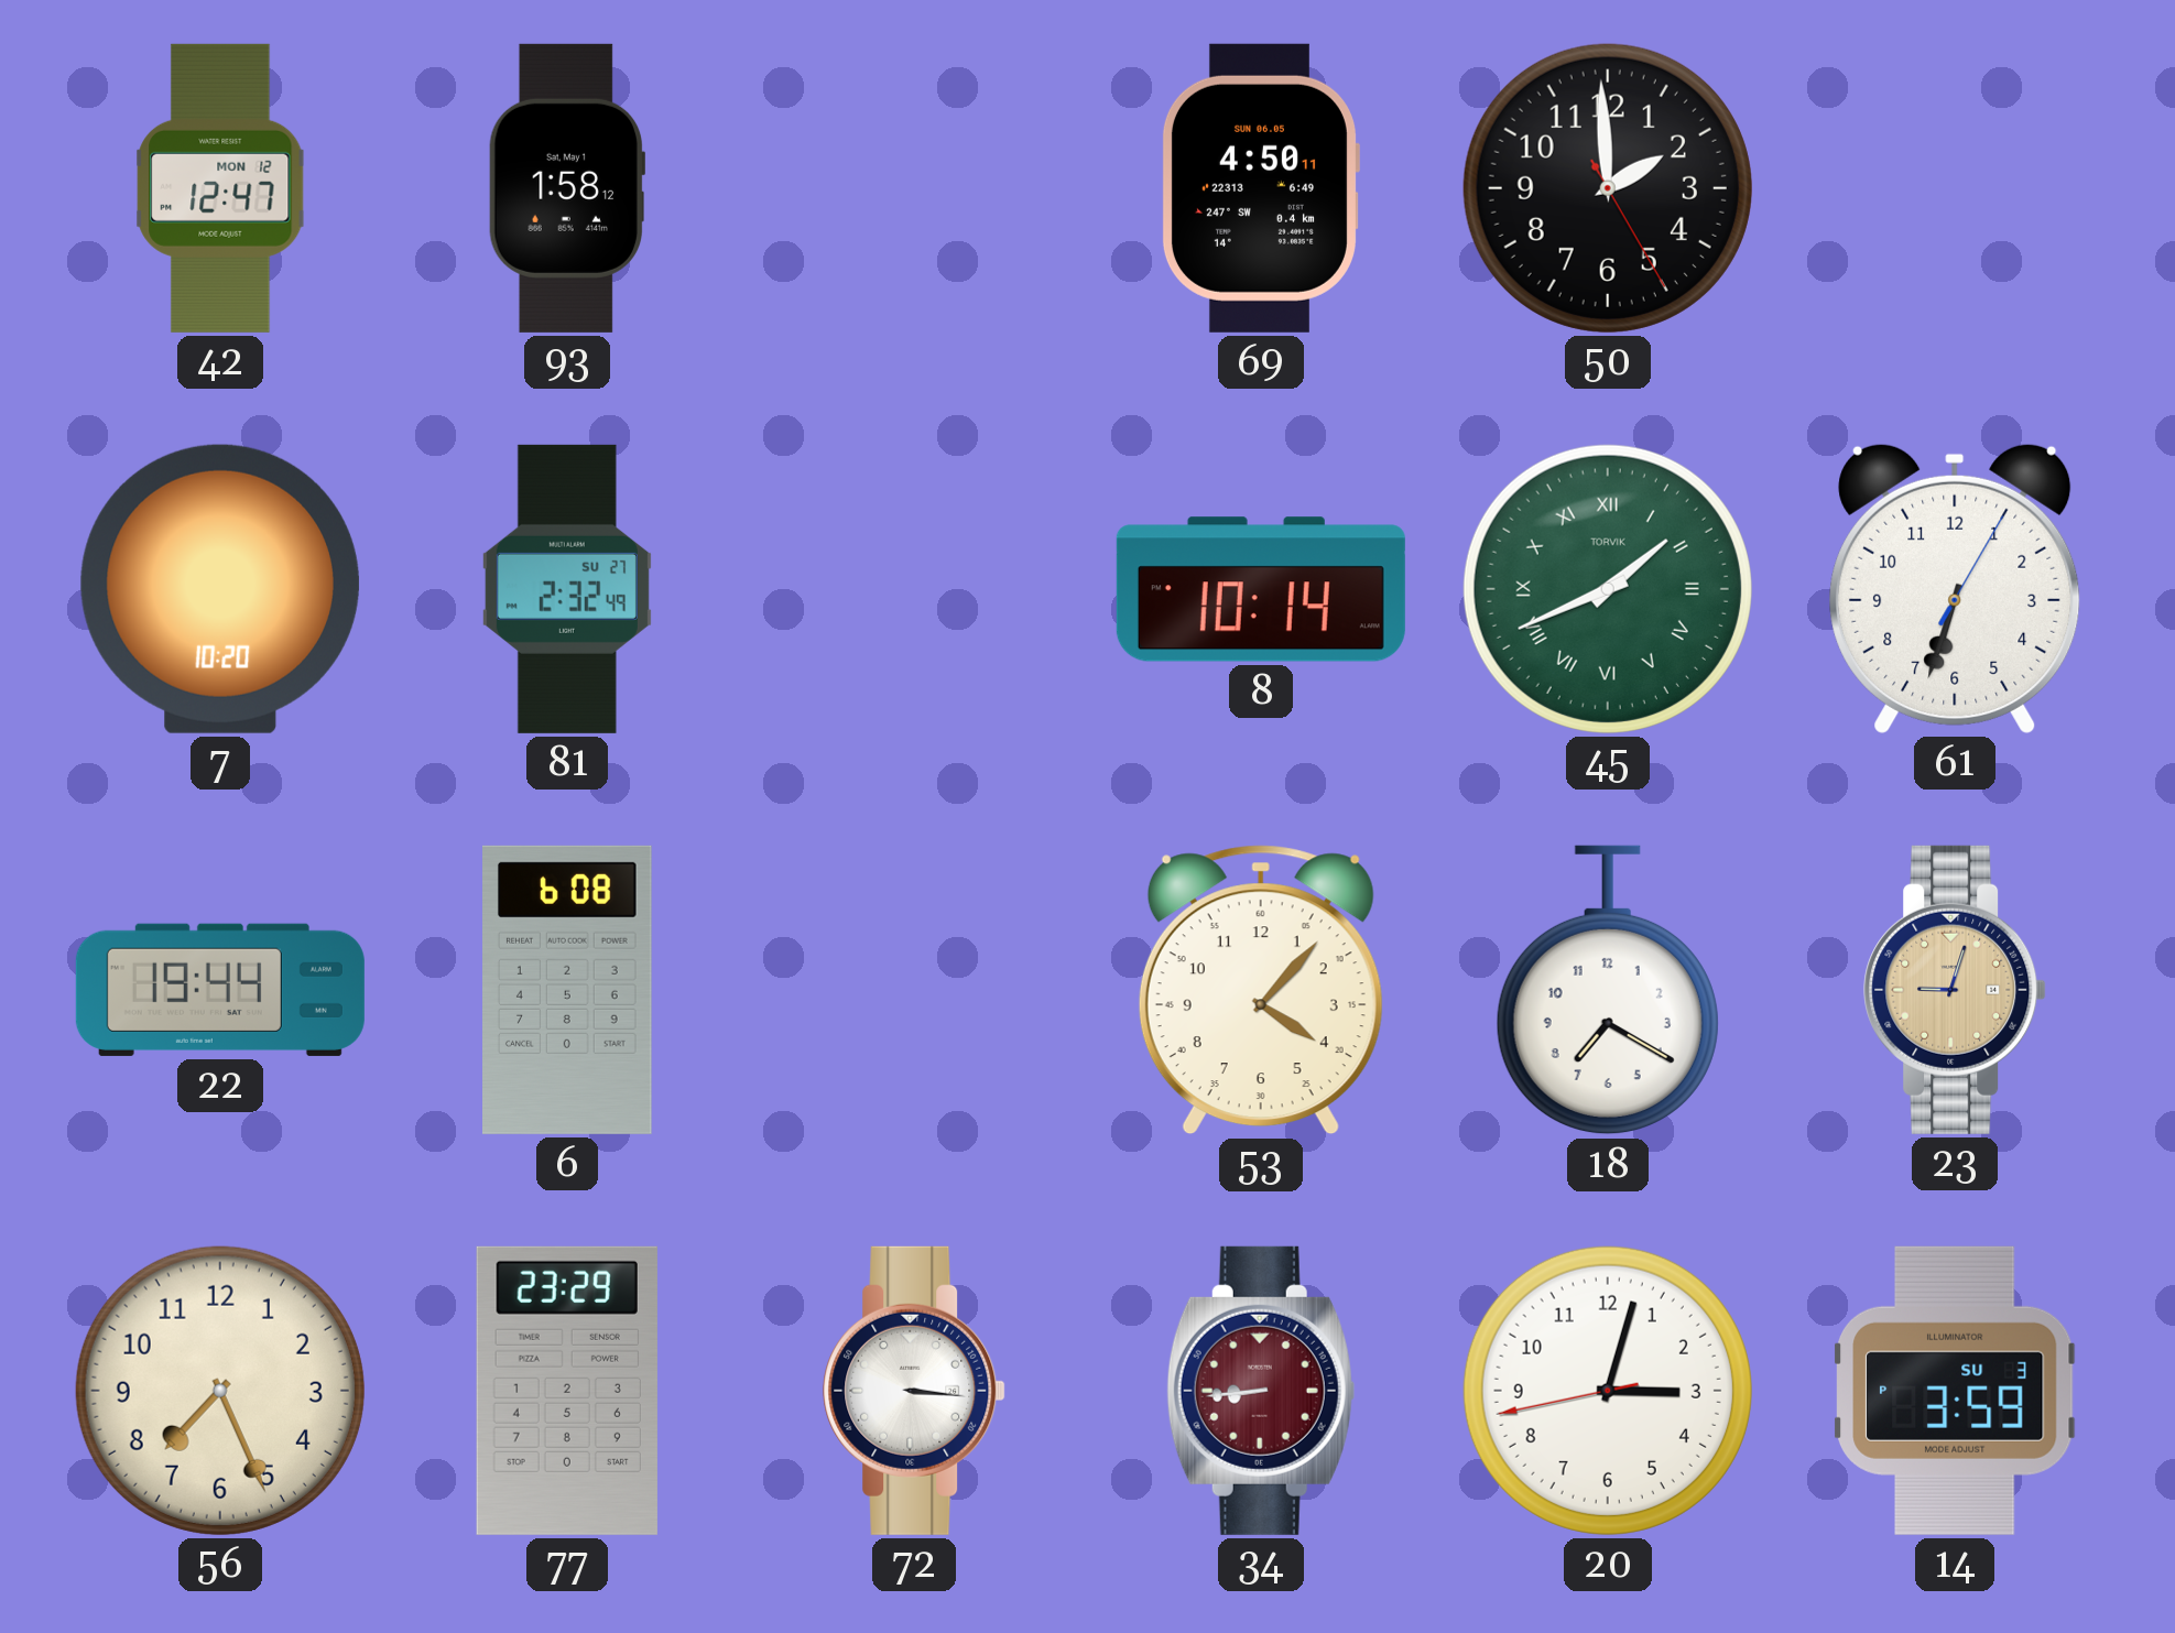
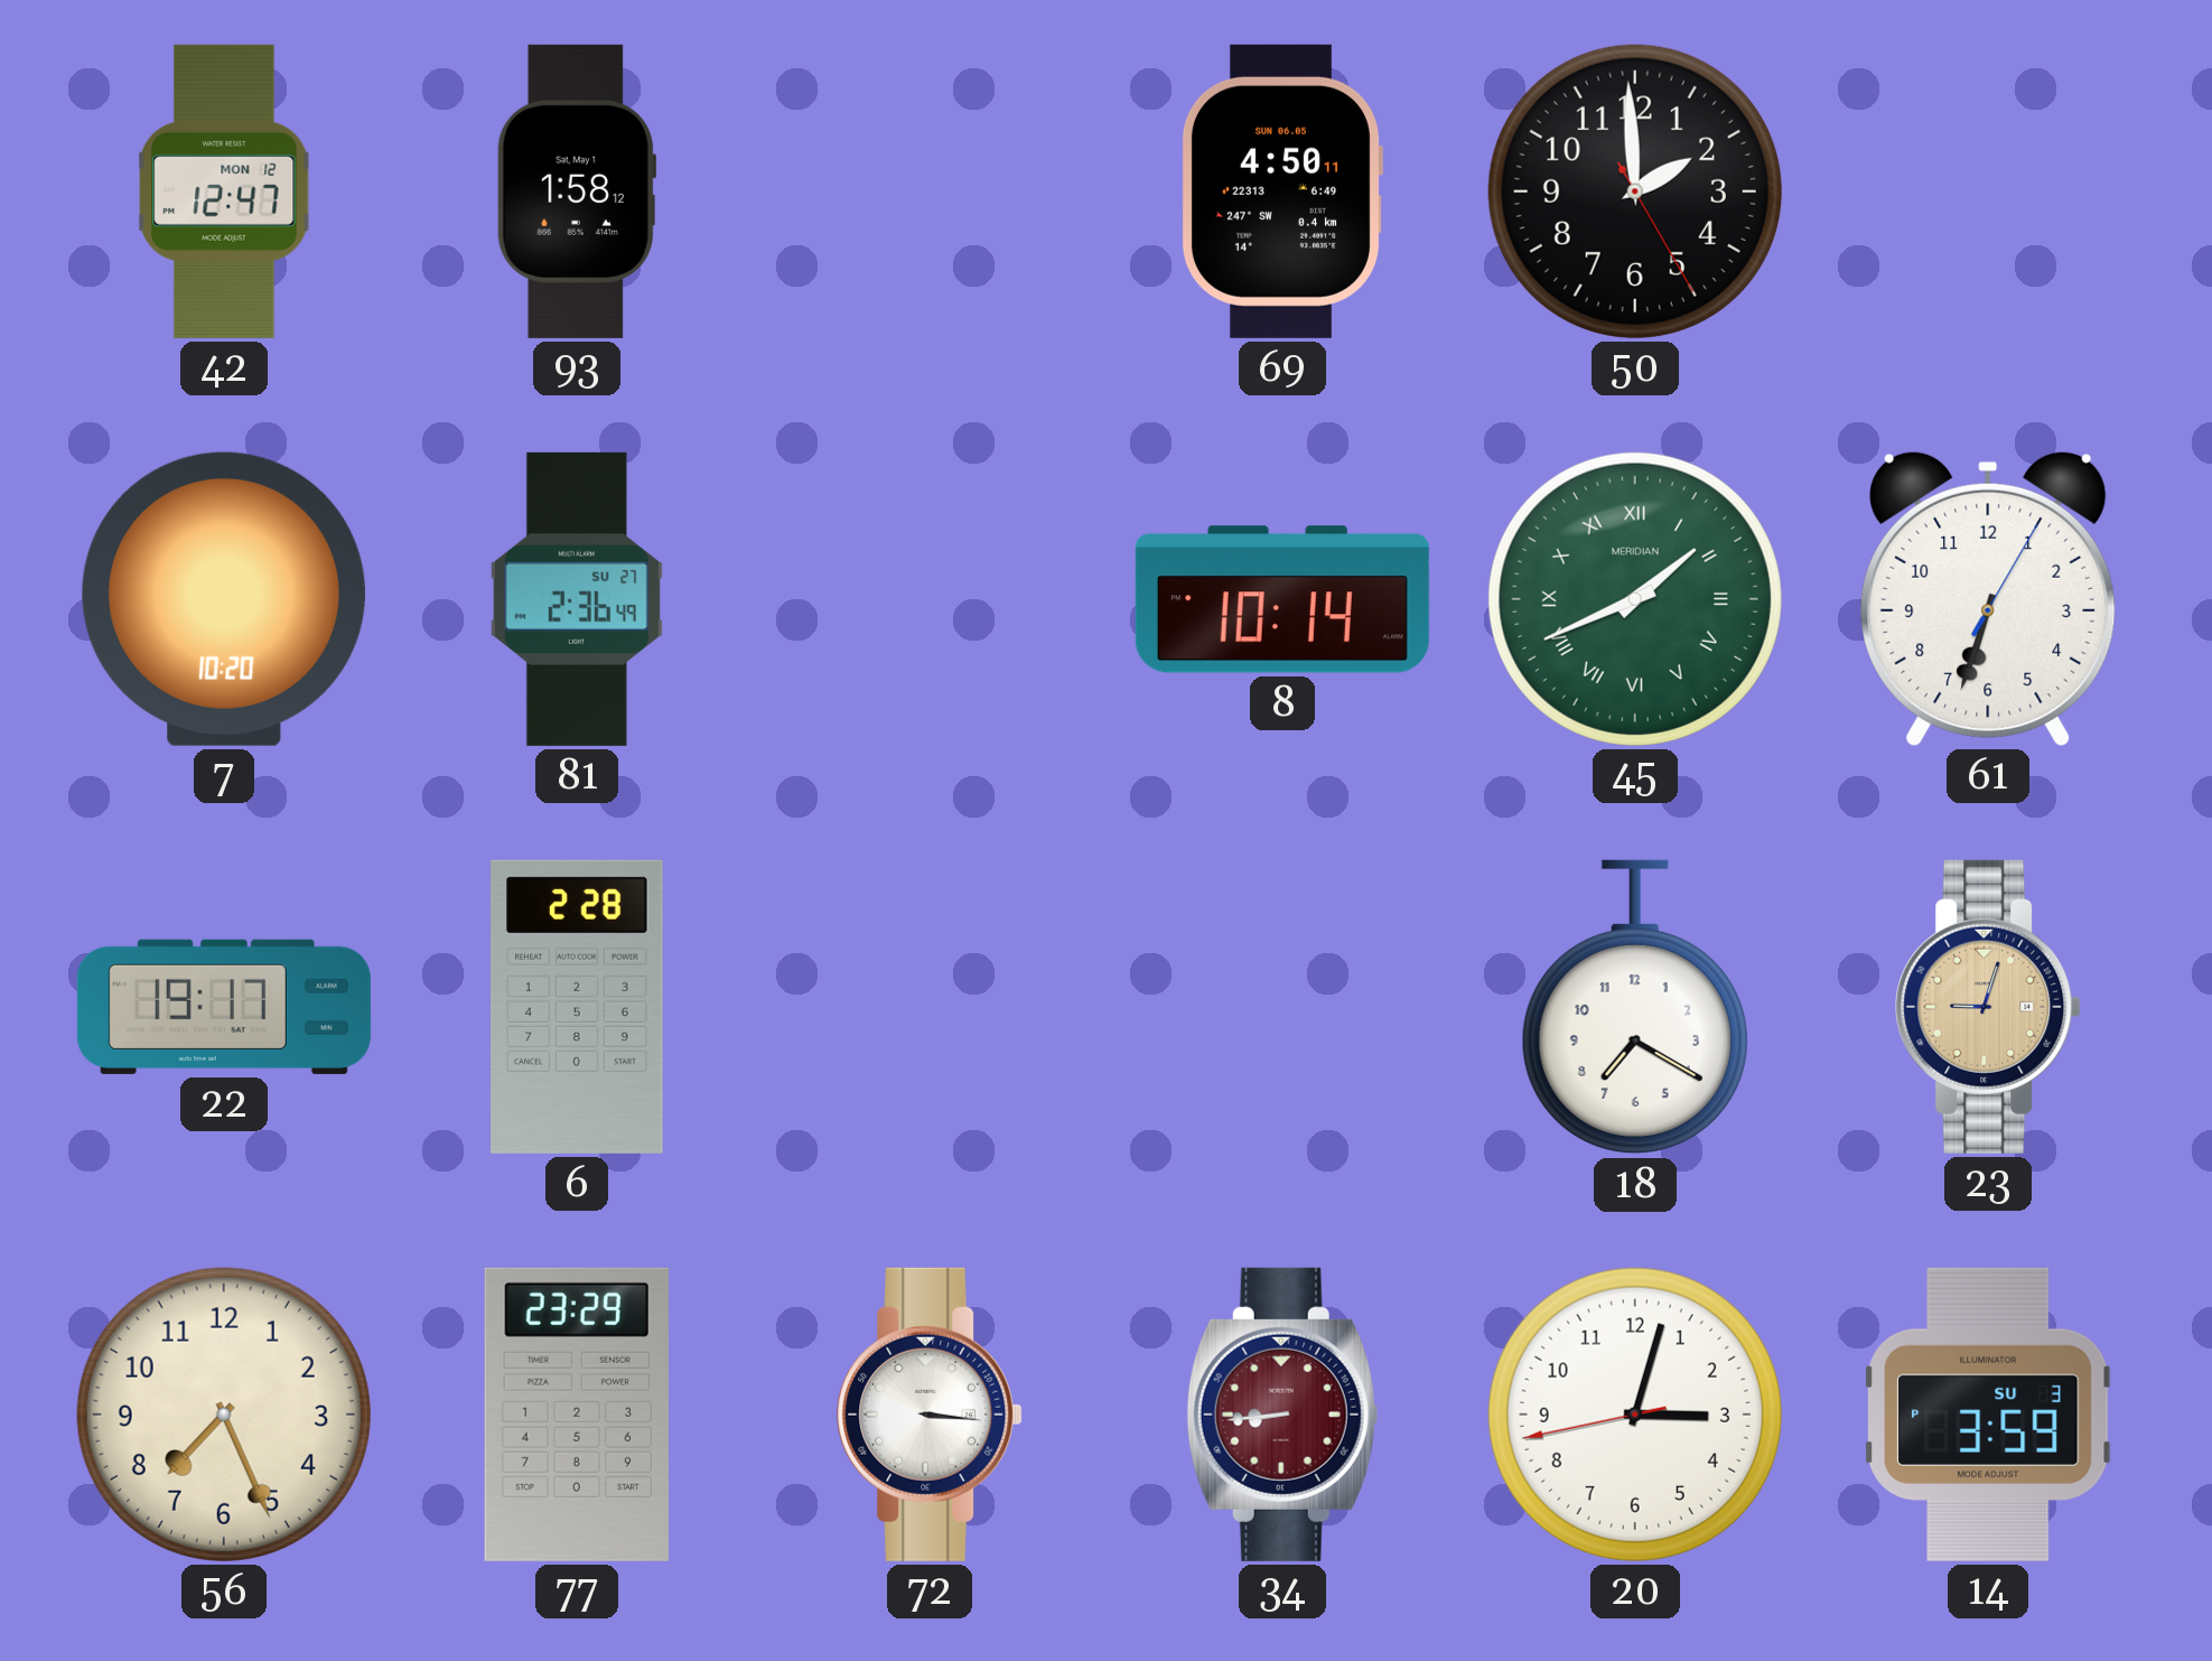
81: 2:32 -> 2:36 (577, 599)
45 brand: TORVIK -> MERIDIAN (1635, 599)
22: 19:44 -> 19:17 (224, 1007)
6: 6:08 -> 2:28 (578, 1007)
53: 4:07 -> none (1261, 990)
